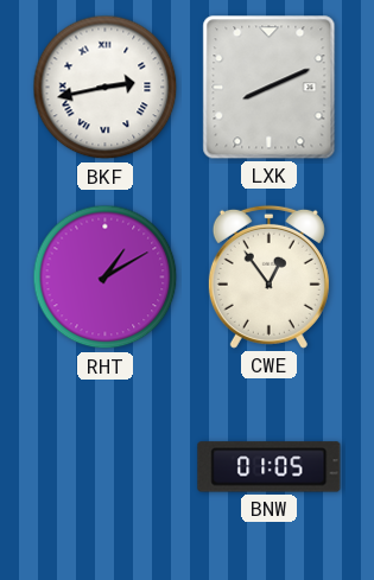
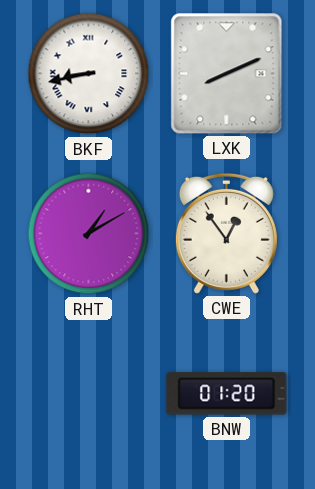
BKF: 2:43 -> 8:43 (89, 74)
BNW: 01:05 -> 01:20 (227, 394)
